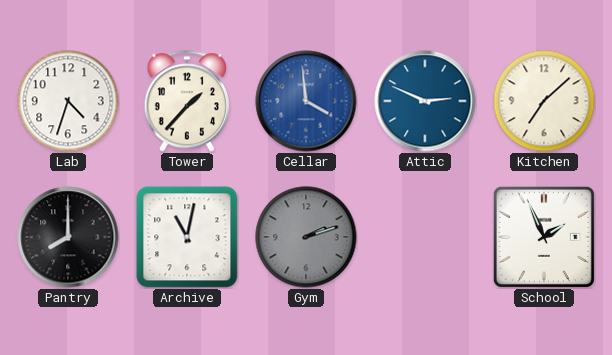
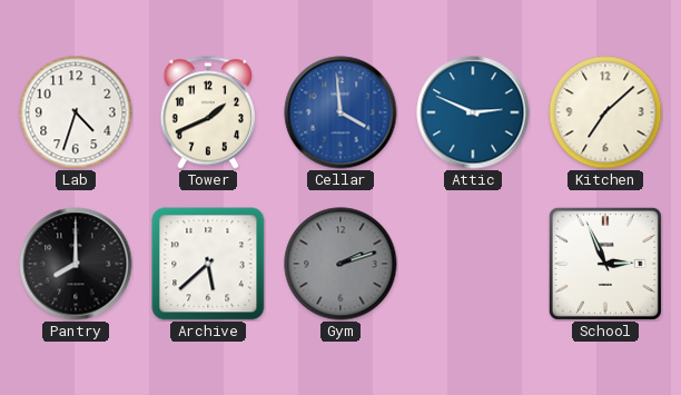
Tower: 1:37 -> 1:41 (207, 112)
Archive: 11:02 -> 5:38 (208, 264)
School: 1:56 -> 2:56 (605, 264)
